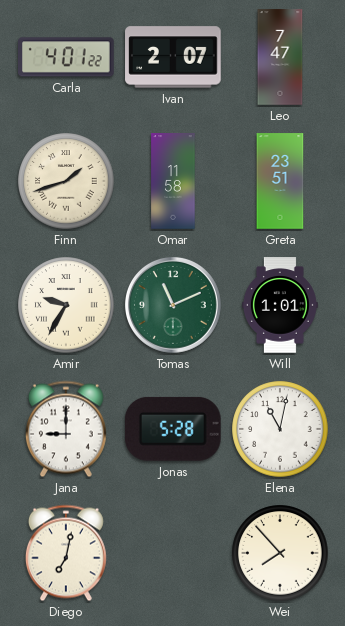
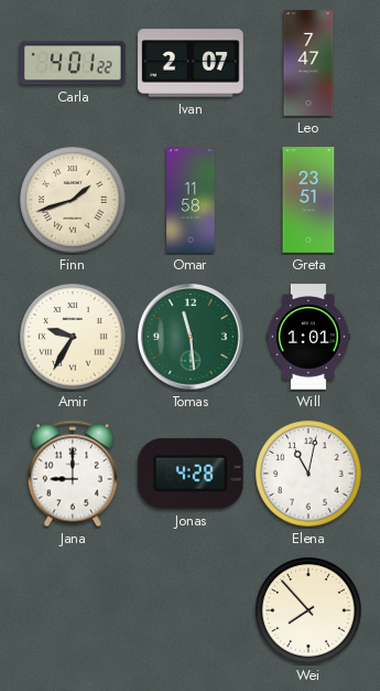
Tomas: 11:11 -> 11:29 (191, 337)
Jonas: 5:28 -> 4:28 (191, 474)
Diego: 7:02 -> none (66, 553)
